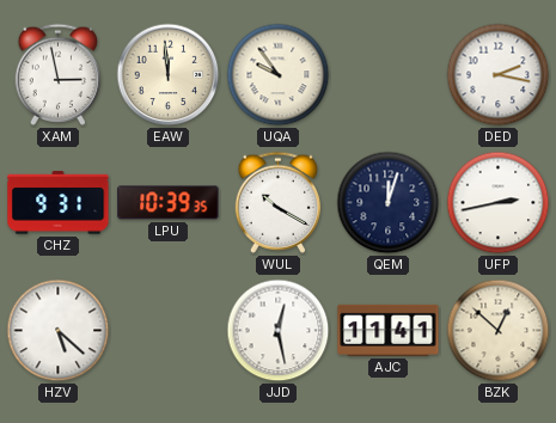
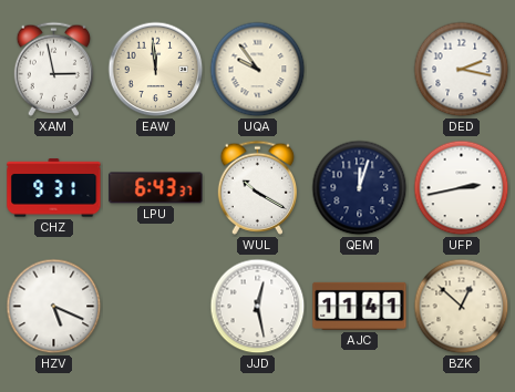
LPU: 10:39 -> 6:43 (156, 188)
HZV: 5:22 -> 5:19 (54, 307)
